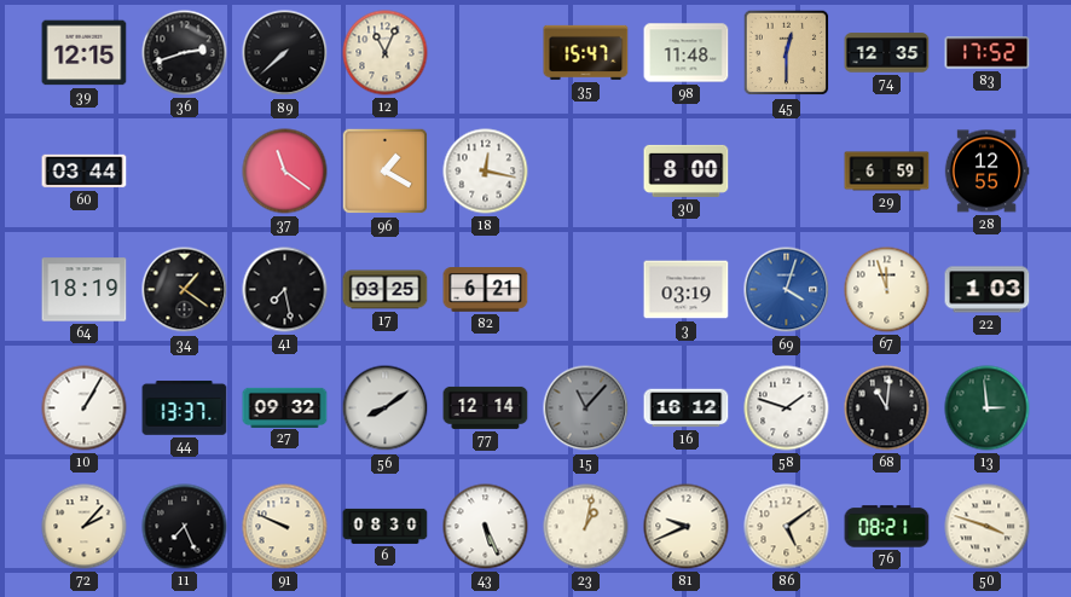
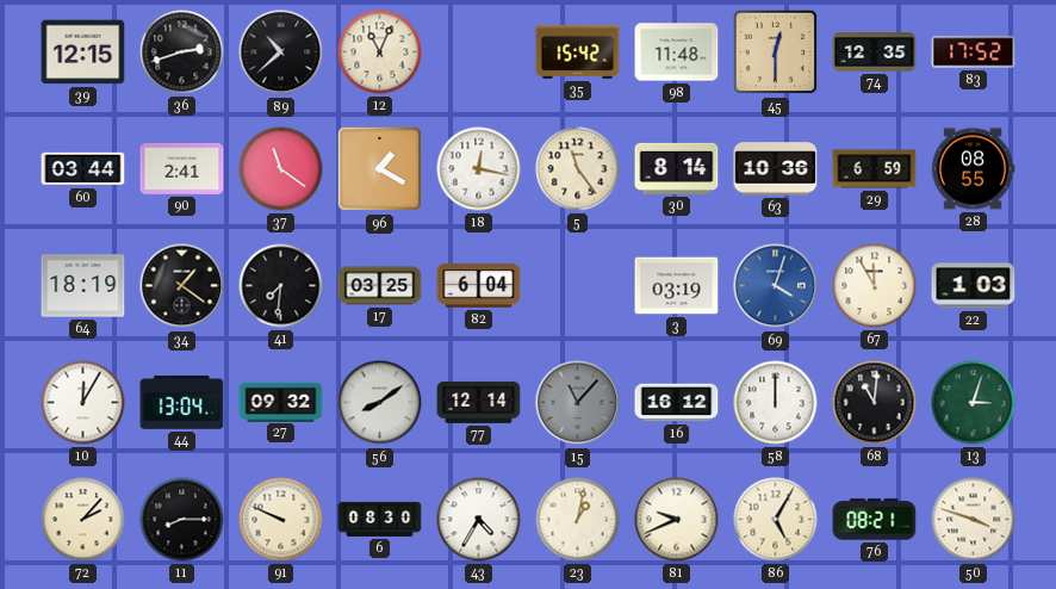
89: 7:38 -> 10:38 (281, 52)
35: 15:47 -> 15:42 (578, 51)
90: none -> 2:41 (182, 168)
5: none -> 11:24 (578, 169)
30: 8:00 -> 8:14 (677, 168)
63: none -> 10:36 (776, 169)
28: 12:55 -> 08:55 (973, 169)
41: 7:28 -> 7:31 (281, 286)
82: 6:21 -> 6:04 (479, 286)
67: 11:57 -> 11:55 (875, 286)
10: 1:05 -> 12:05 (83, 403)
44: 13:37 -> 13:04 (182, 403)
58: 1:48 -> 12:00 (776, 403)
13: 2:59 -> 3:03 (974, 403)
11: 7:26 -> 8:15 (182, 520)
43: 5:26 -> 4:35 (479, 520)
86: 5:09 -> 5:05 (776, 520)
